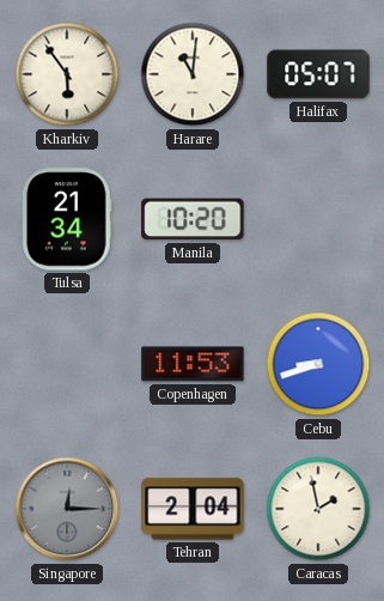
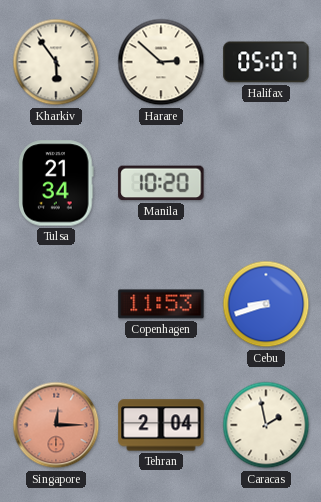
Harare: 11:01 -> 2:52 (161, 62)
Singapore dial: grey -> salmon (56, 425)
